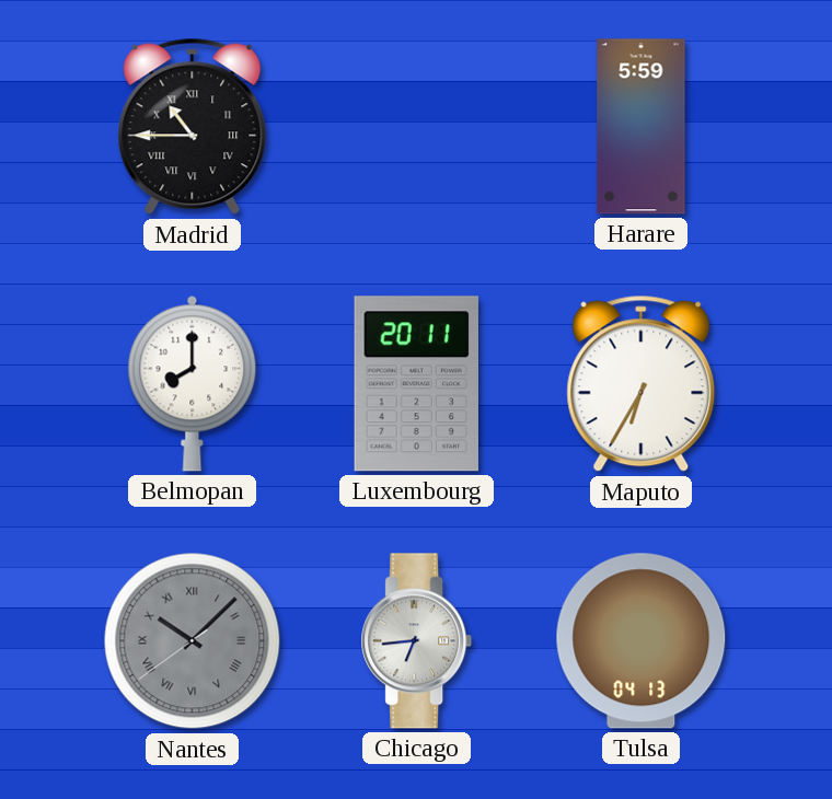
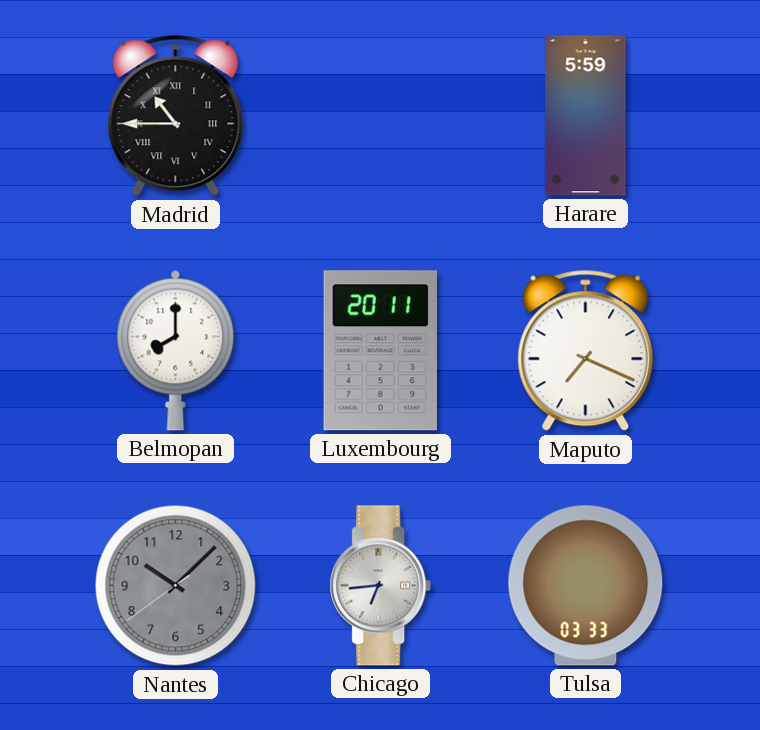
Maputo: 6:35 -> 7:19 (586, 351)
Nantes numerals: Roman -> Arabic (176, 586)
Tulsa: 04:13 -> 03:33 (586, 586)
